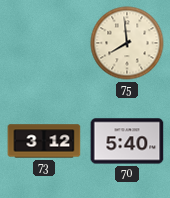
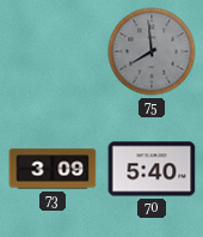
75 dial: cream -> grey (152, 51)
73: 3:12 -> 3:09 (53, 169)
